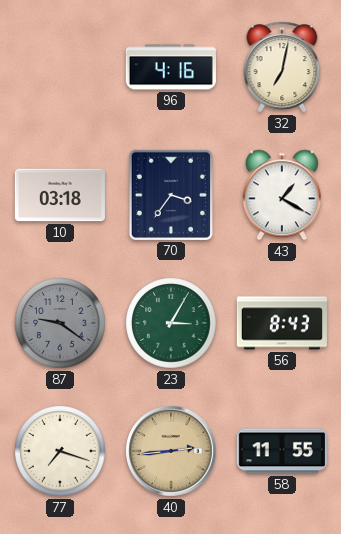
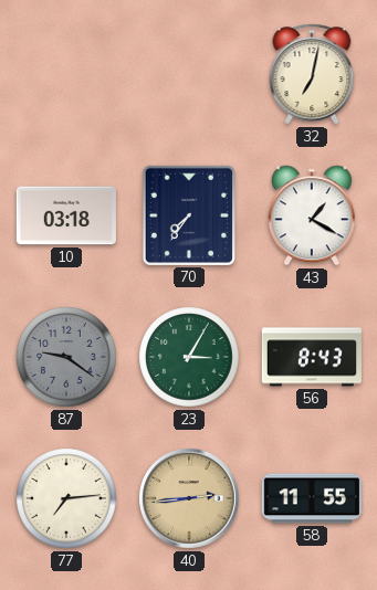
96: 4:16 -> none (171, 67)
70: 3:36 -> 7:36 (189, 215)
77: 7:18 -> 7:14 (66, 498)
